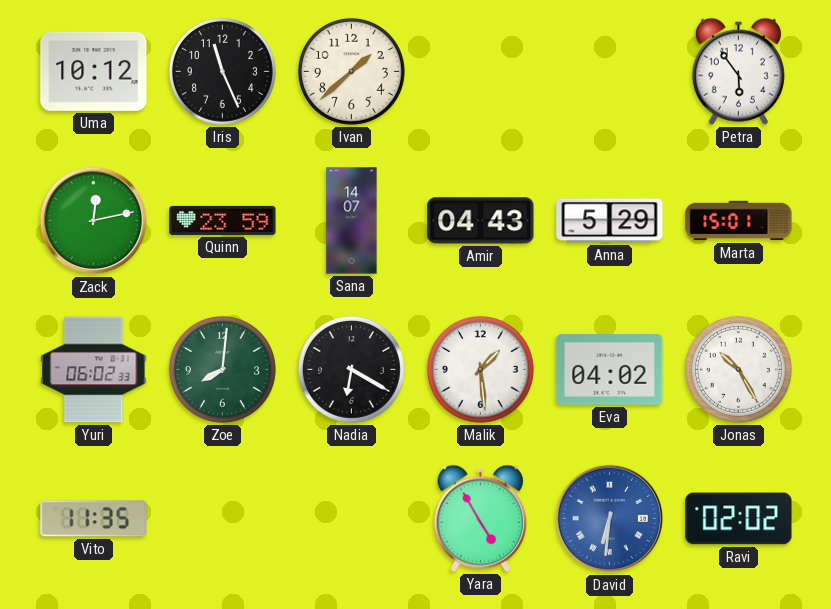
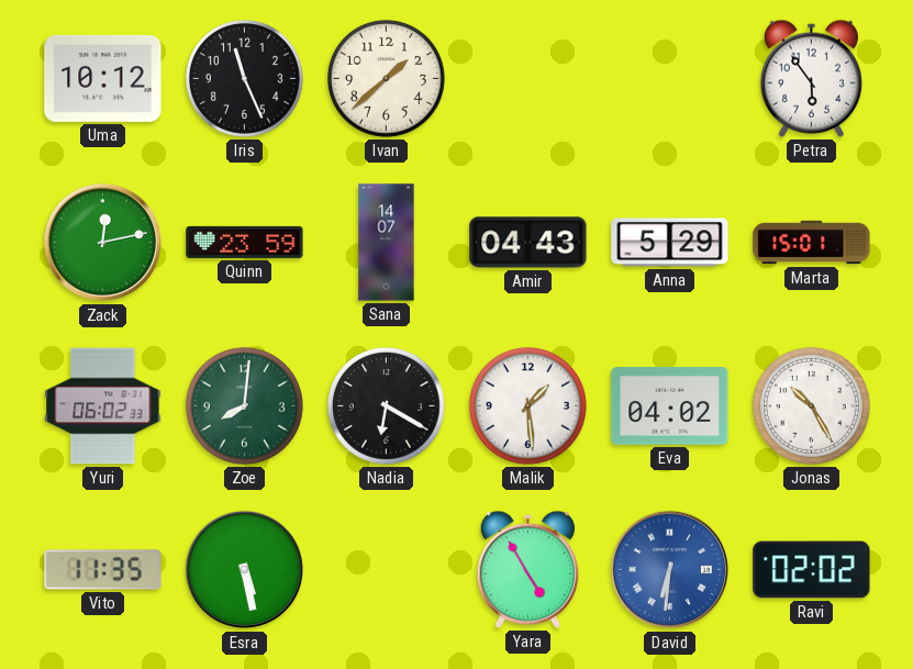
Esra: none -> 5:28 (245, 570)
